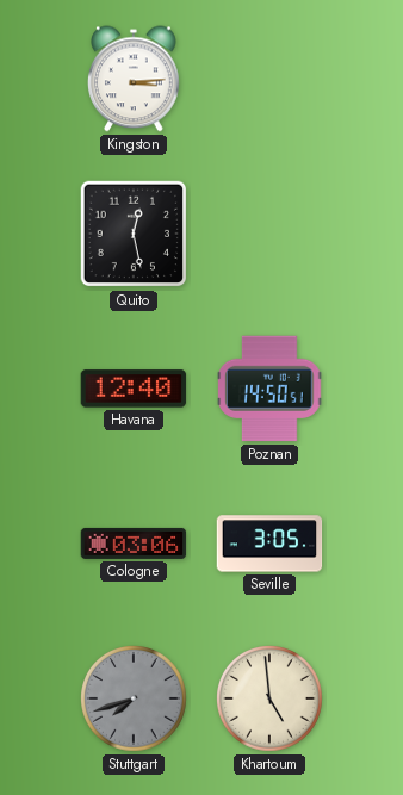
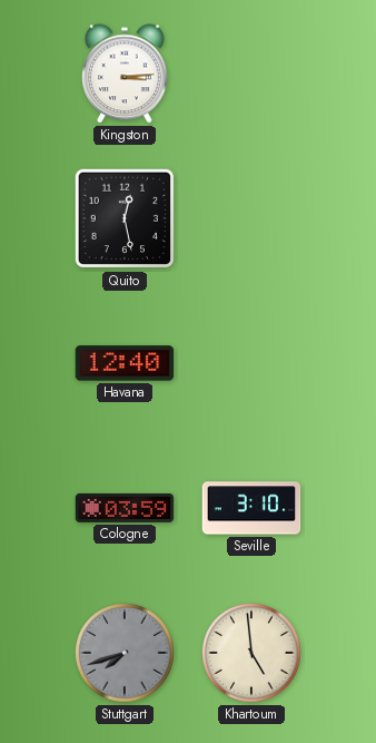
Poznan: 14:50 -> none (269, 389)
Cologne: 03:06 -> 03:59 (125, 508)
Seville: 3:05 -> 3:10 (251, 508)
